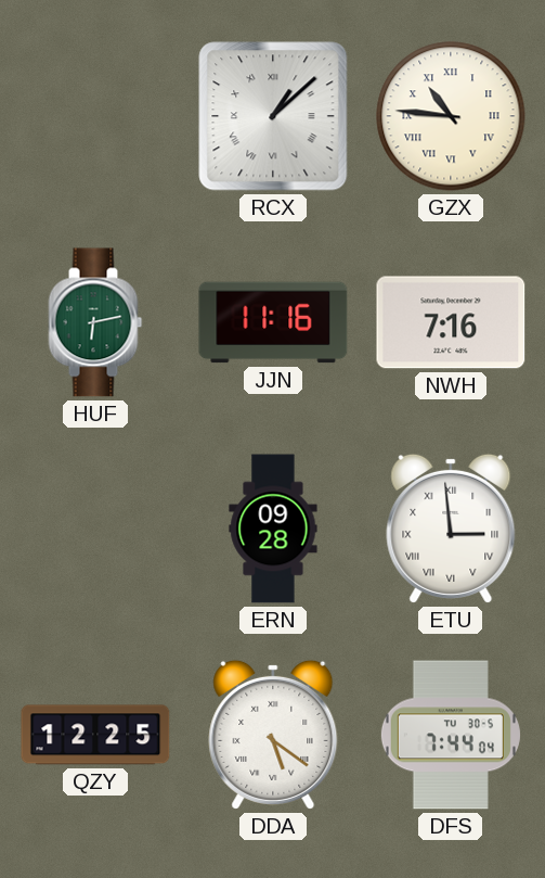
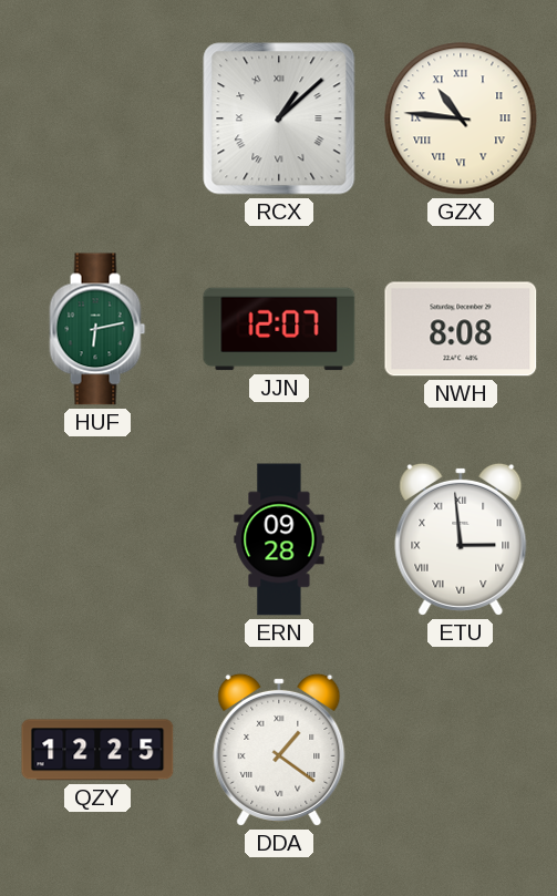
JJN: 11:16 -> 12:07 (279, 329)
NWH: 7:16 -> 8:08 (461, 329)
DDA: 5:21 -> 1:21 (279, 750)
DFS: 7:44 -> none (451, 735)
